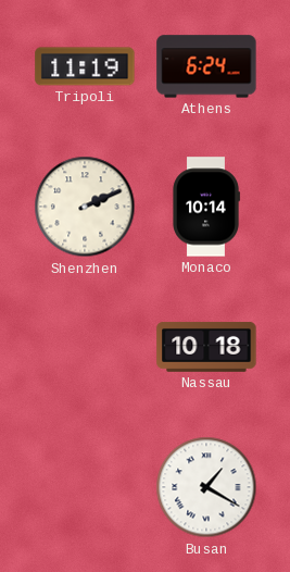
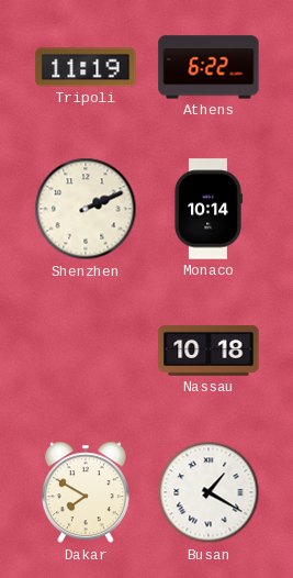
Athens: 6:24 -> 6:22 (209, 67)
Dakar: none -> 7:50 (86, 492)
